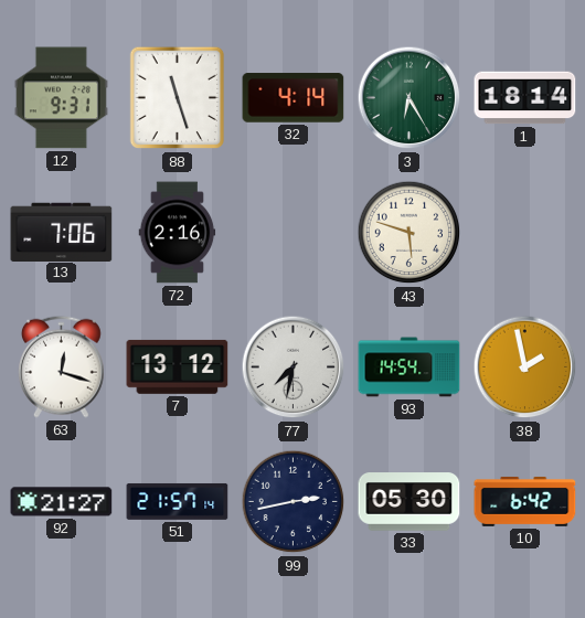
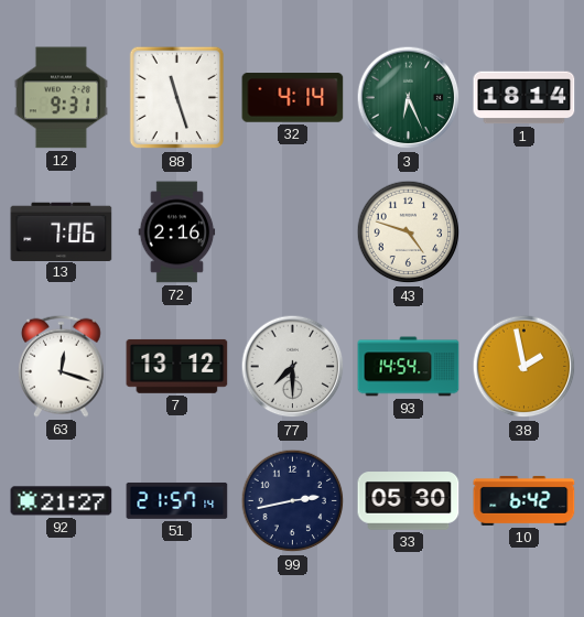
3: 6:25 -> 6:26 (409, 98)
43: 5:48 -> 4:48 (409, 232)
77: 7:32 -> 7:30 (293, 367)
